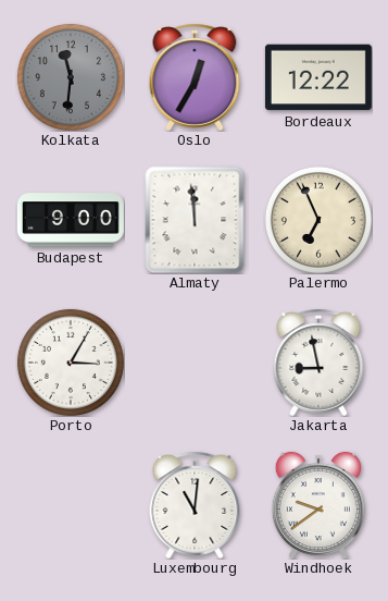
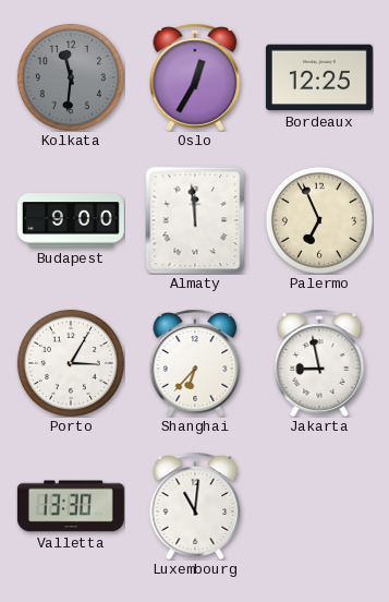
Bordeaux: 12:22 -> 12:25 (319, 77)
Shanghai: none -> 6:37 (195, 363)
Valletta: none -> 13:30 (71, 506)
Windhoek: 9:39 -> none (318, 505)
